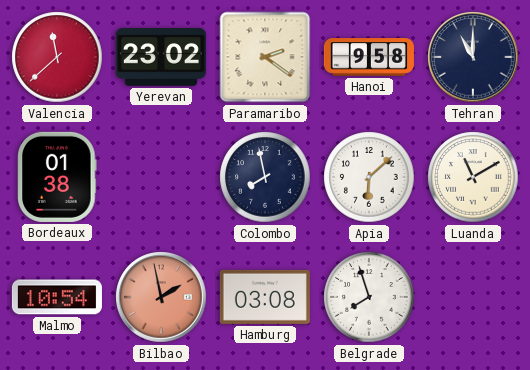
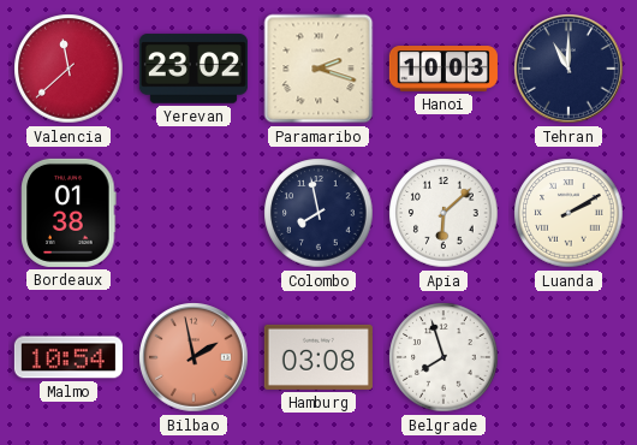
Paramaribo: 2:21 -> 2:18 (318, 69)
Hanoi: 9:58 -> 10:03 (443, 69)
Luanda: 11:10 -> 2:10 (568, 213)
